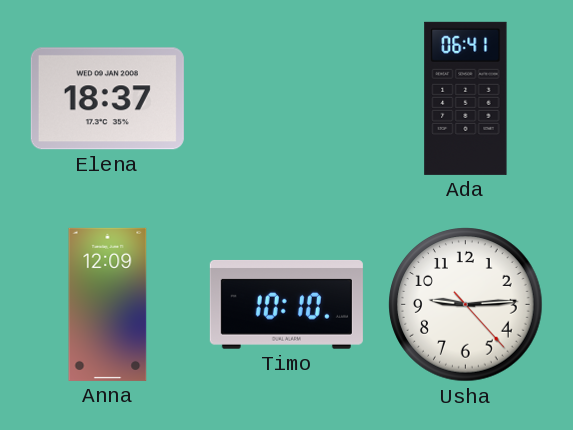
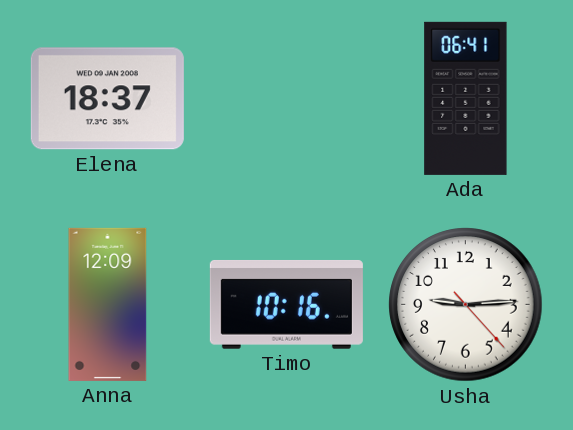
Timo: 10:10 -> 10:16 (286, 305)
